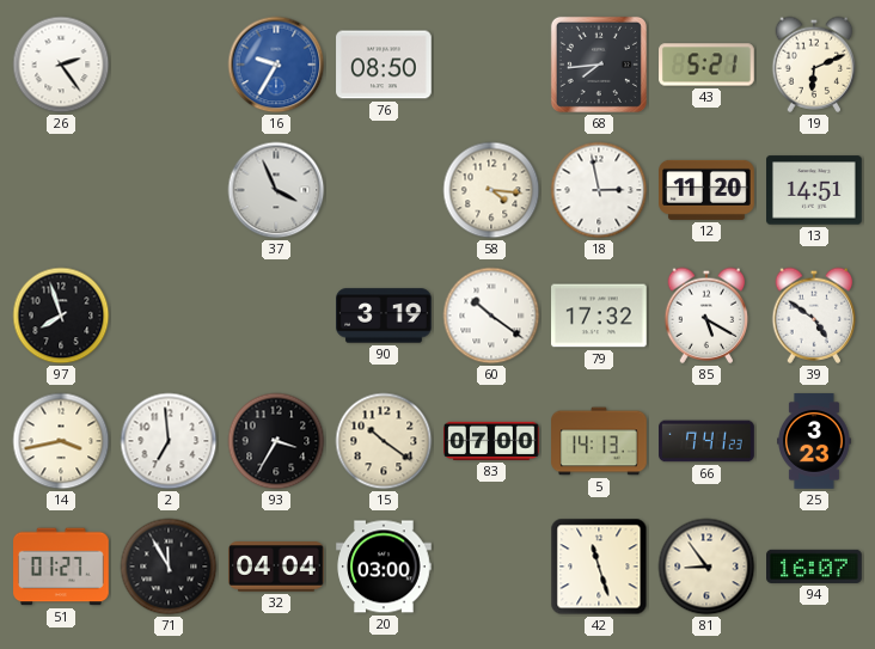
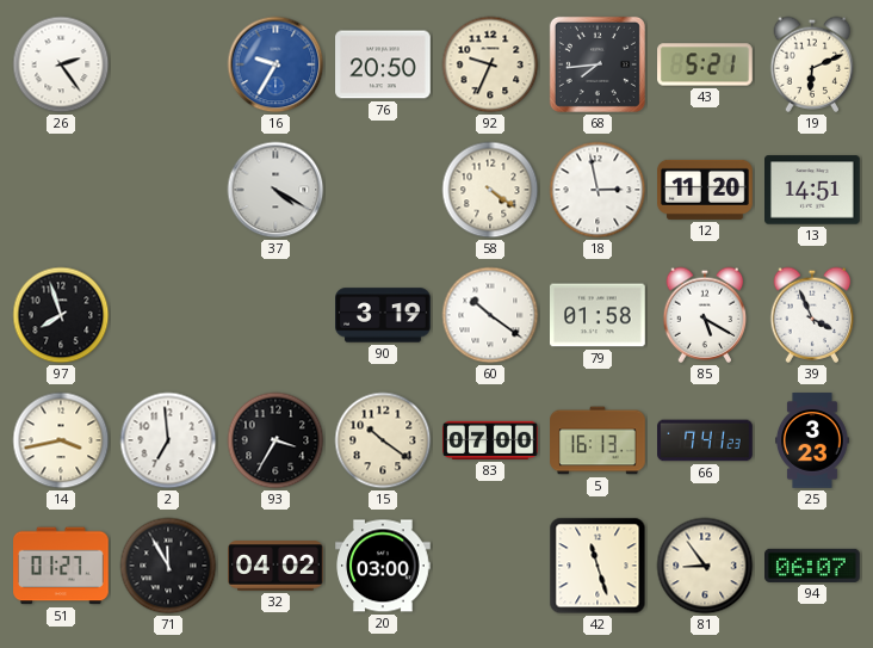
76: 08:50 -> 20:50 (383, 64)
92: none -> 9:34 (490, 64)
37: 3:56 -> 4:20 (275, 190)
58: 4:16 -> 4:21 (490, 190)
79: 17:32 -> 01:58 (598, 315)
39: 4:51 -> 3:56 (812, 315)
5: 14:13 -> 16:13 (598, 440)
32: 04:04 -> 04:02 (275, 566)
94: 16:07 -> 06:07 (813, 566)
